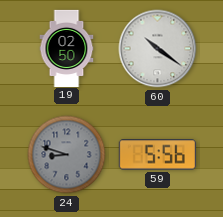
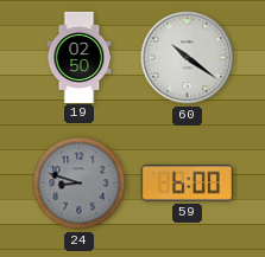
59: 5:56 -> 6:00 (187, 184)
